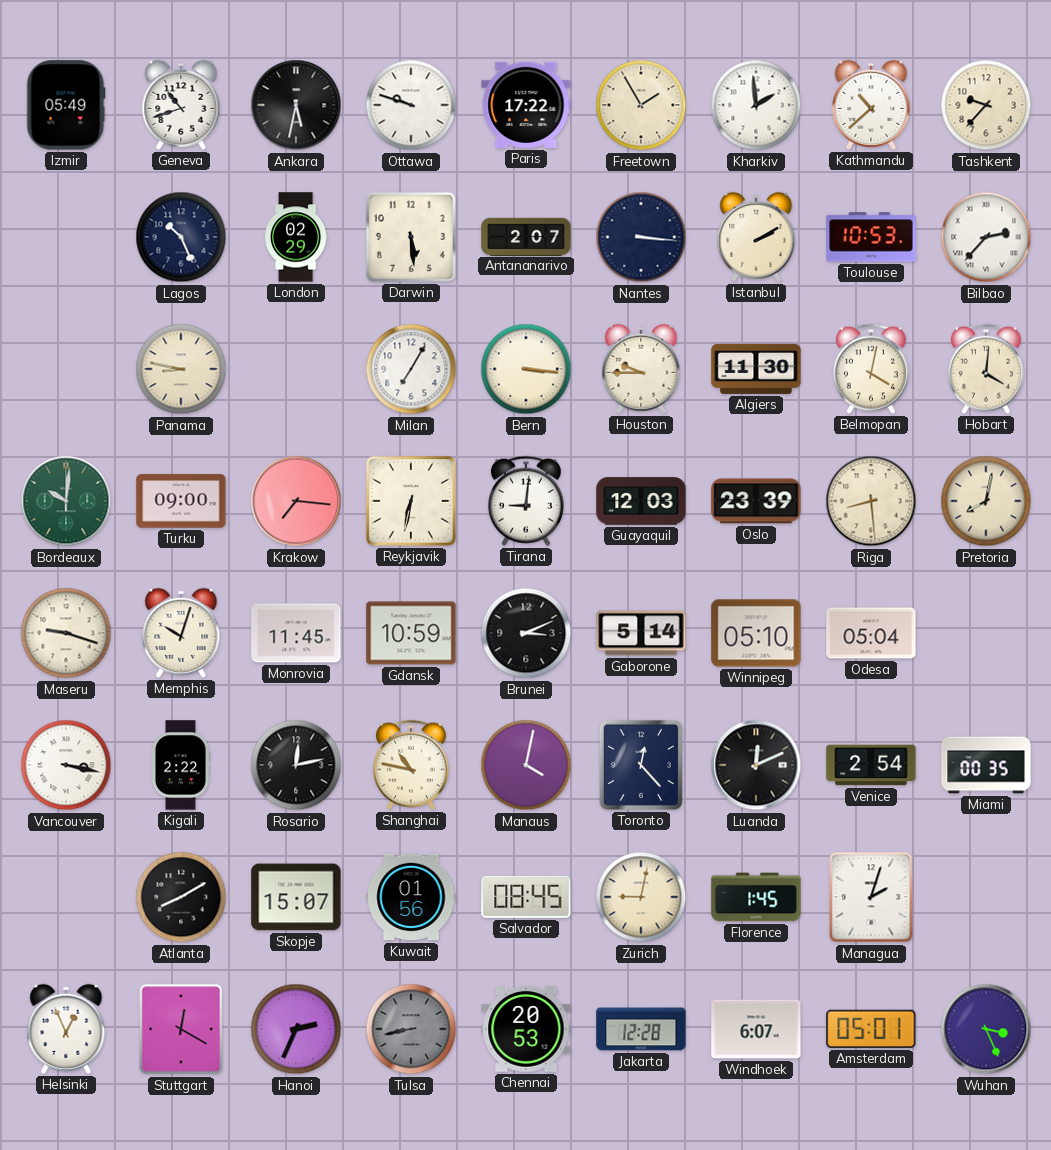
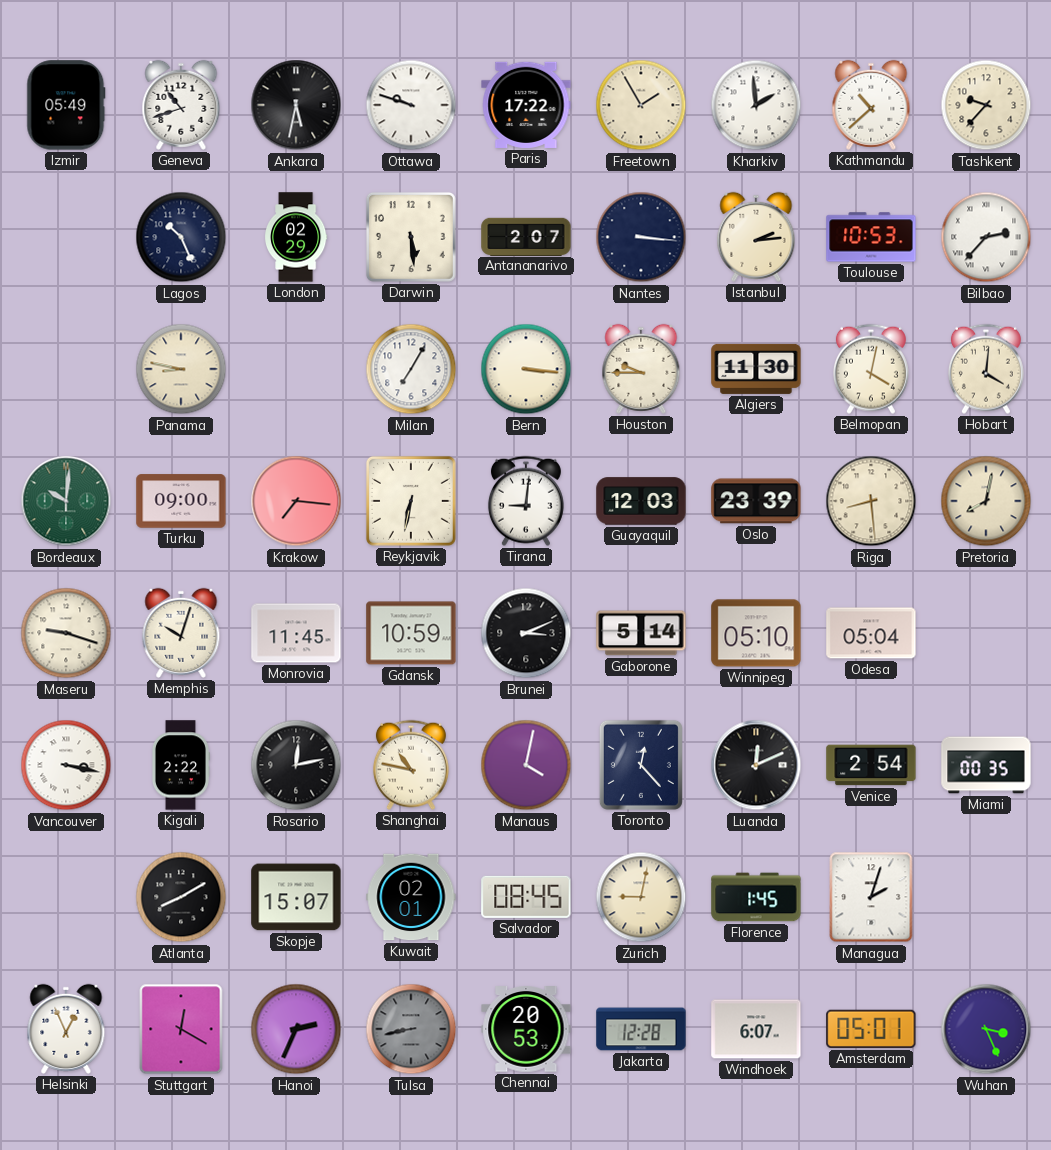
Istanbul: 2:10 -> 2:14 (756, 237)
Kuwait: 01:56 -> 02:01 (411, 897)
